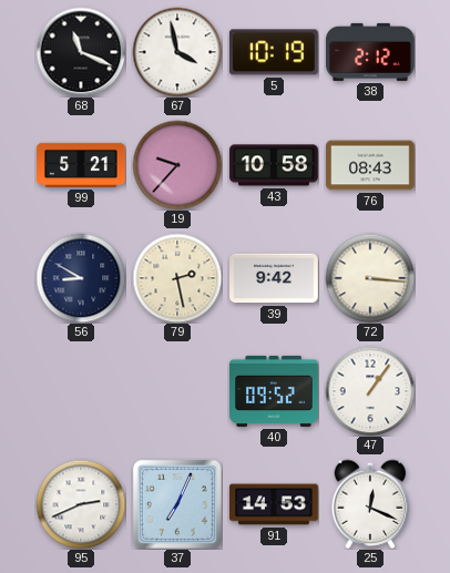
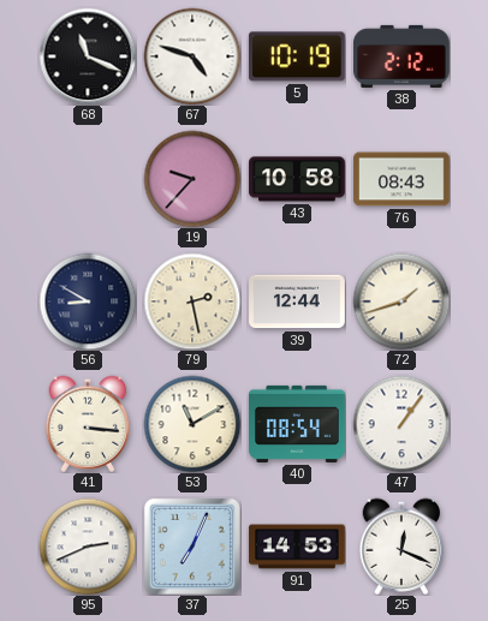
67: 3:58 -> 4:48 (192, 56)
99: 5:21 -> none (81, 165)
39: 9:42 -> 12:44 (297, 301)
72: 3:16 -> 1:42 (401, 301)
41: none -> 3:16 (88, 424)
53: none -> 11:10 (192, 424)
40: 09:52 -> 08:54 (297, 424)
